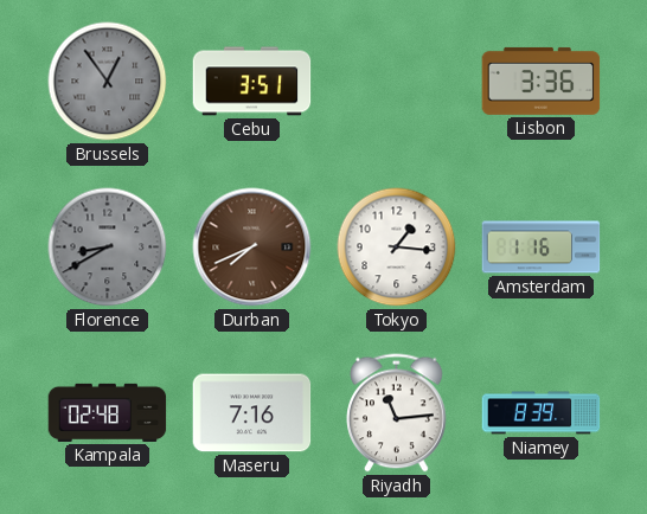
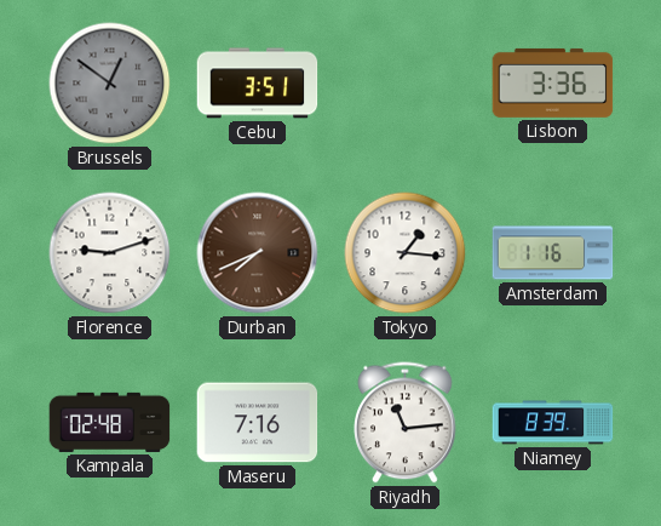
Brussels: 12:54 -> 12:51 (110, 84)
Florence: 8:40 -> 9:12 (110, 253)
Florence dial: grey -> white (110, 253)
